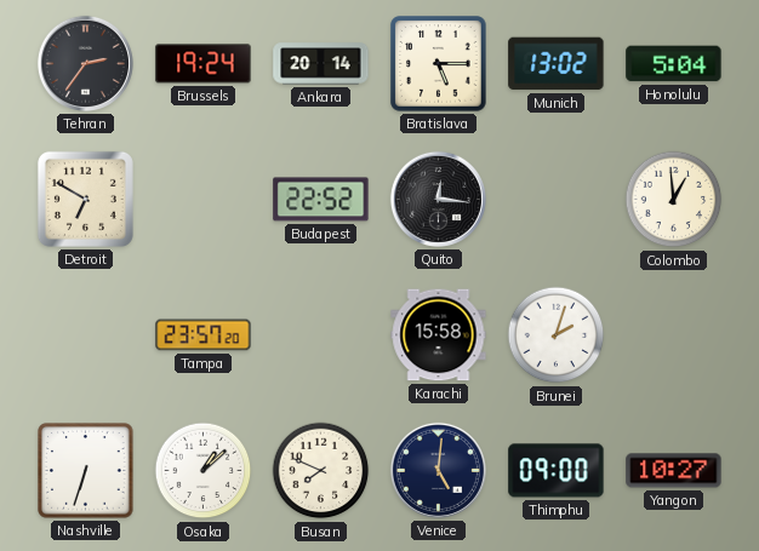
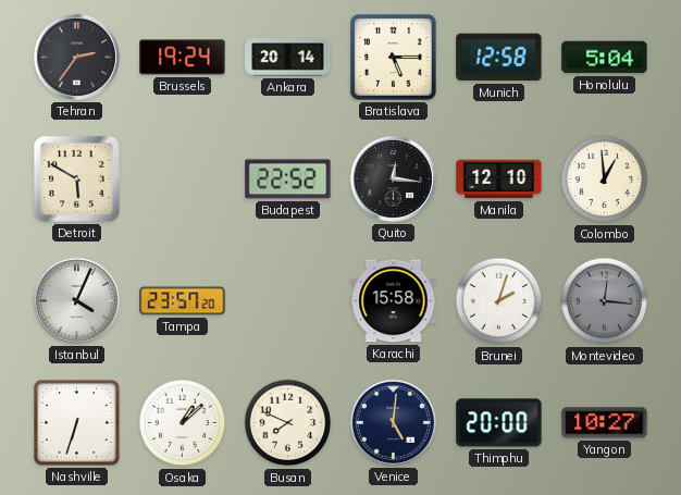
Munich: 13:02 -> 12:58 (499, 58)
Detroit: 6:50 -> 5:50 (76, 178)
Manila: none -> 12:10 (499, 180)
Istanbul: none -> 4:04 (76, 300)
Montevideo: none -> 12:16 (605, 301)
Thimphu: 09:00 -> 20:00 (499, 423)
